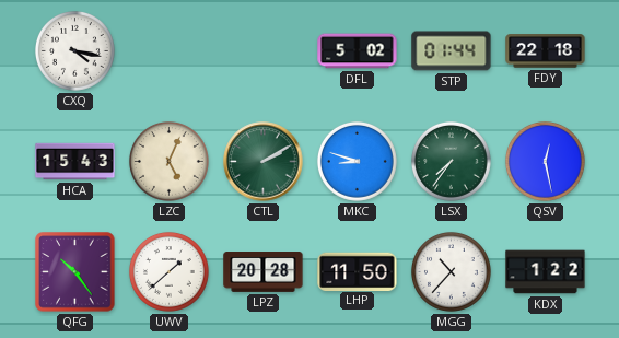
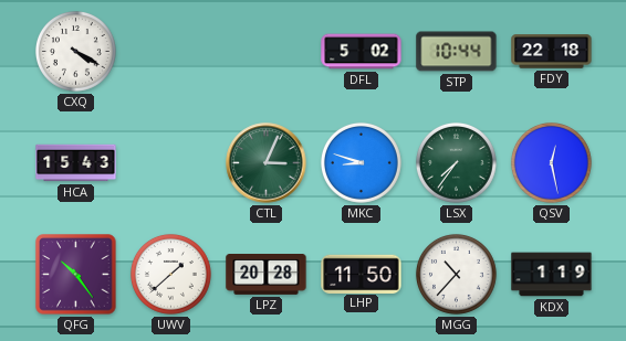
CXQ: 4:17 -> 4:20 (75, 51)
STP: 01:44 -> 10:44 (457, 52)
LZC: 5:04 -> none (168, 161)
CTL: 2:10 -> 3:04 (267, 163)
KDX: 1:22 -> 1:19 (552, 275)
